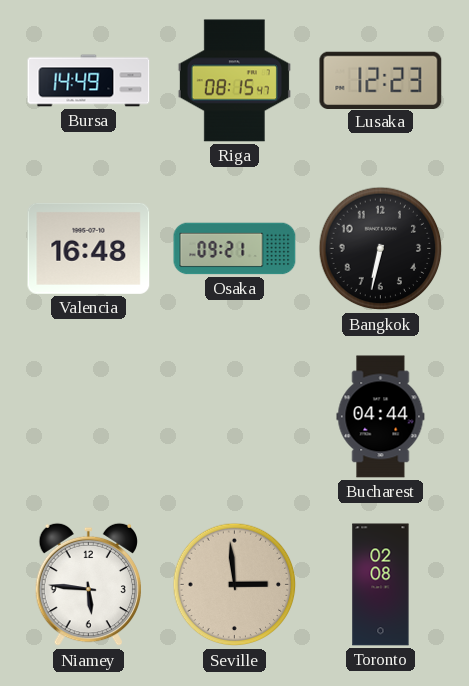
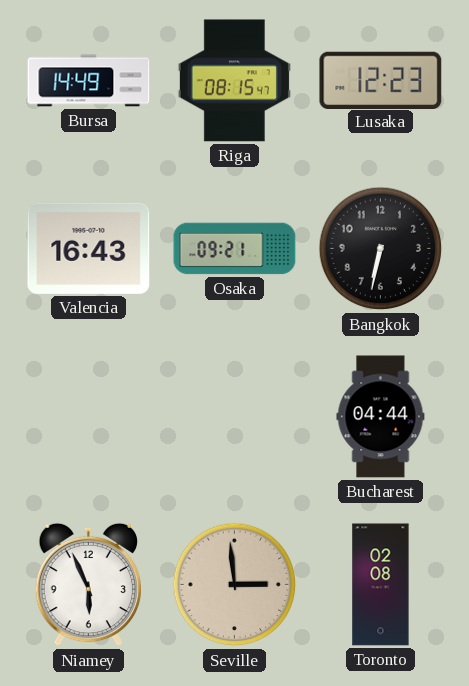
Valencia: 16:48 -> 16:43 (89, 248)
Niamey: 5:46 -> 5:56 (88, 585)
